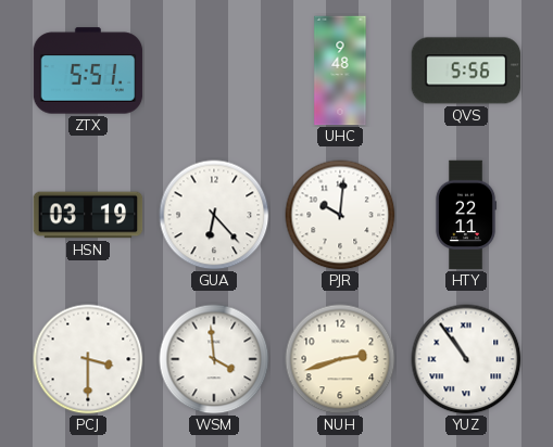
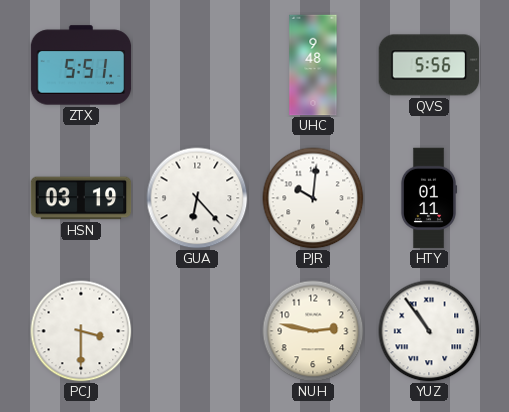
HTY: 22:11 -> 01:11 (429, 198)
WSM: 3:59 -> none (214, 359)
NUH: 2:42 -> 2:47 (313, 331)
